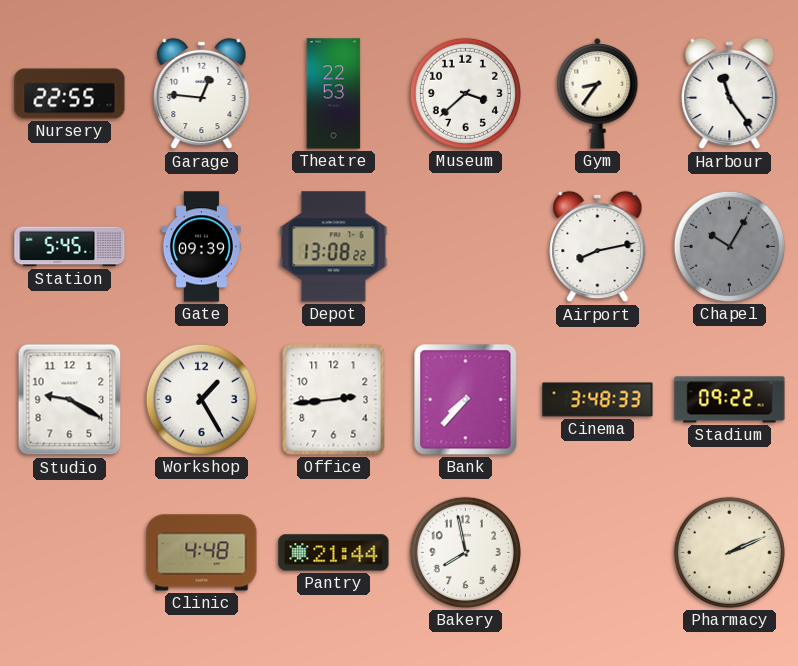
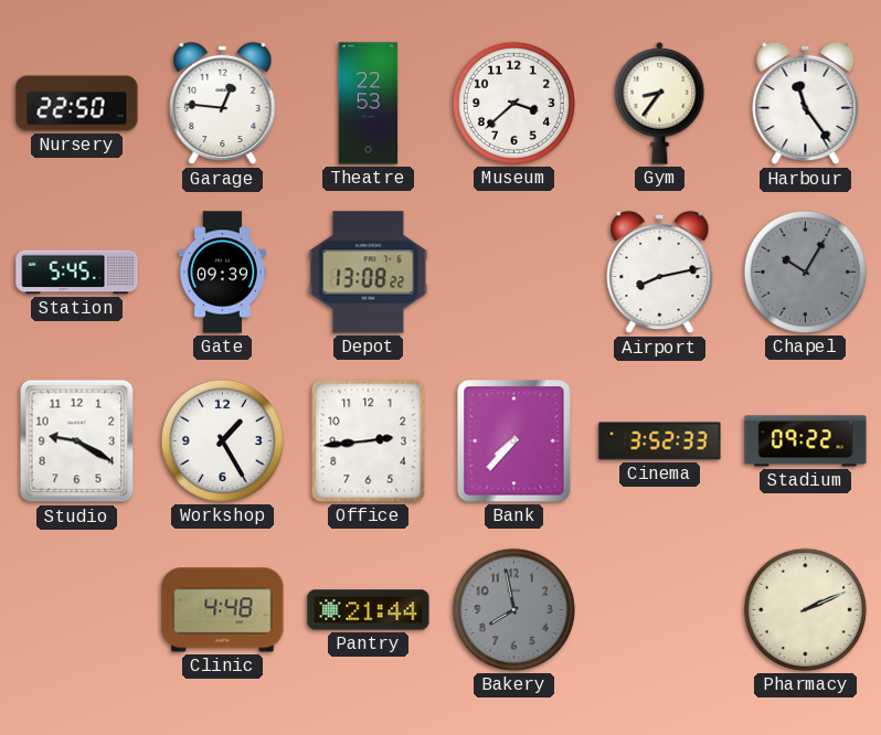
Nursery: 22:55 -> 22:50 (77, 104)
Cinema: 3:48 -> 3:52 (660, 441)
Bakery dial: white -> grey (513, 609)
